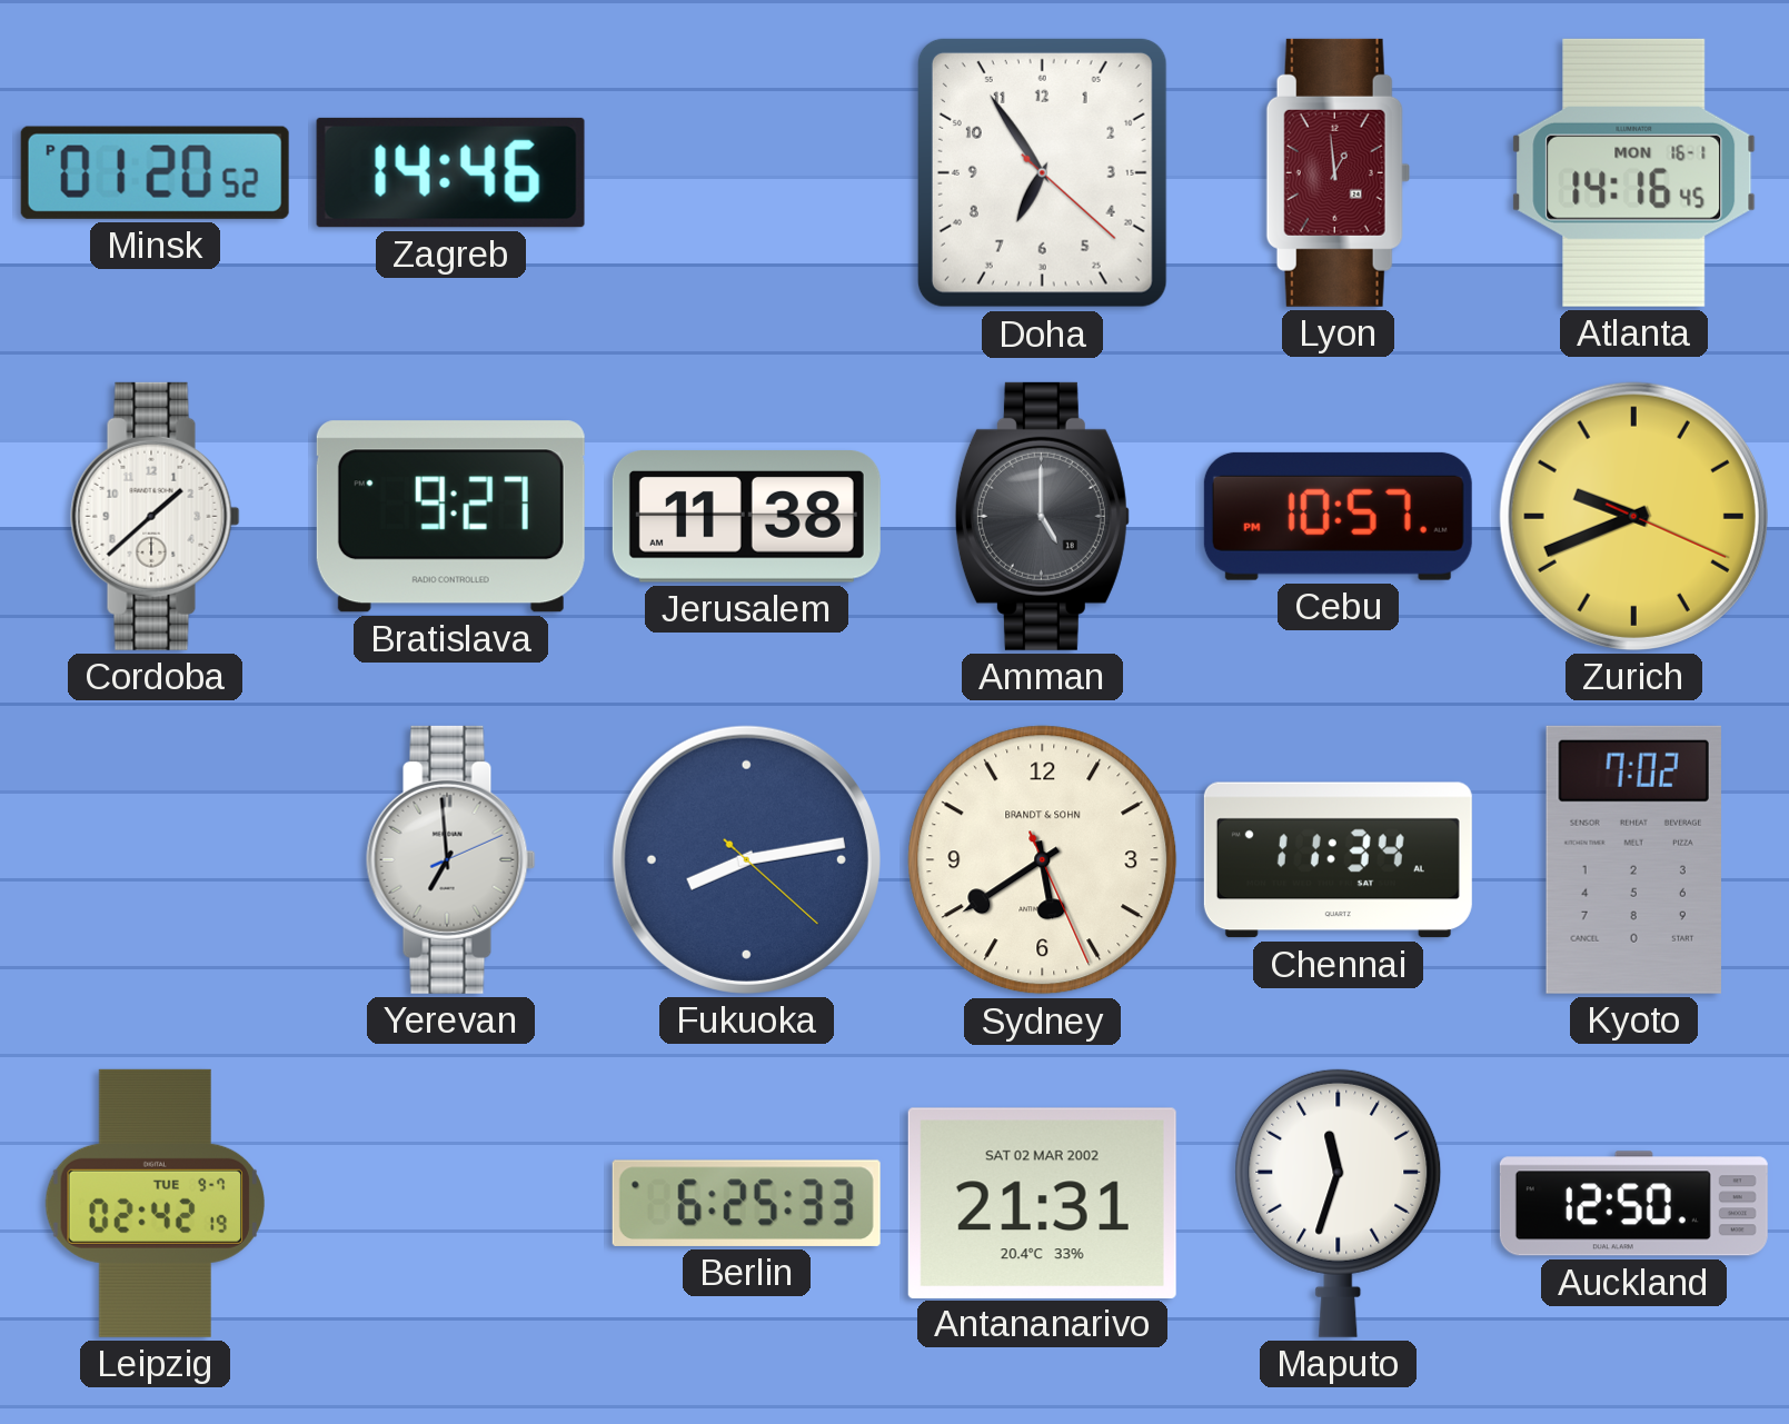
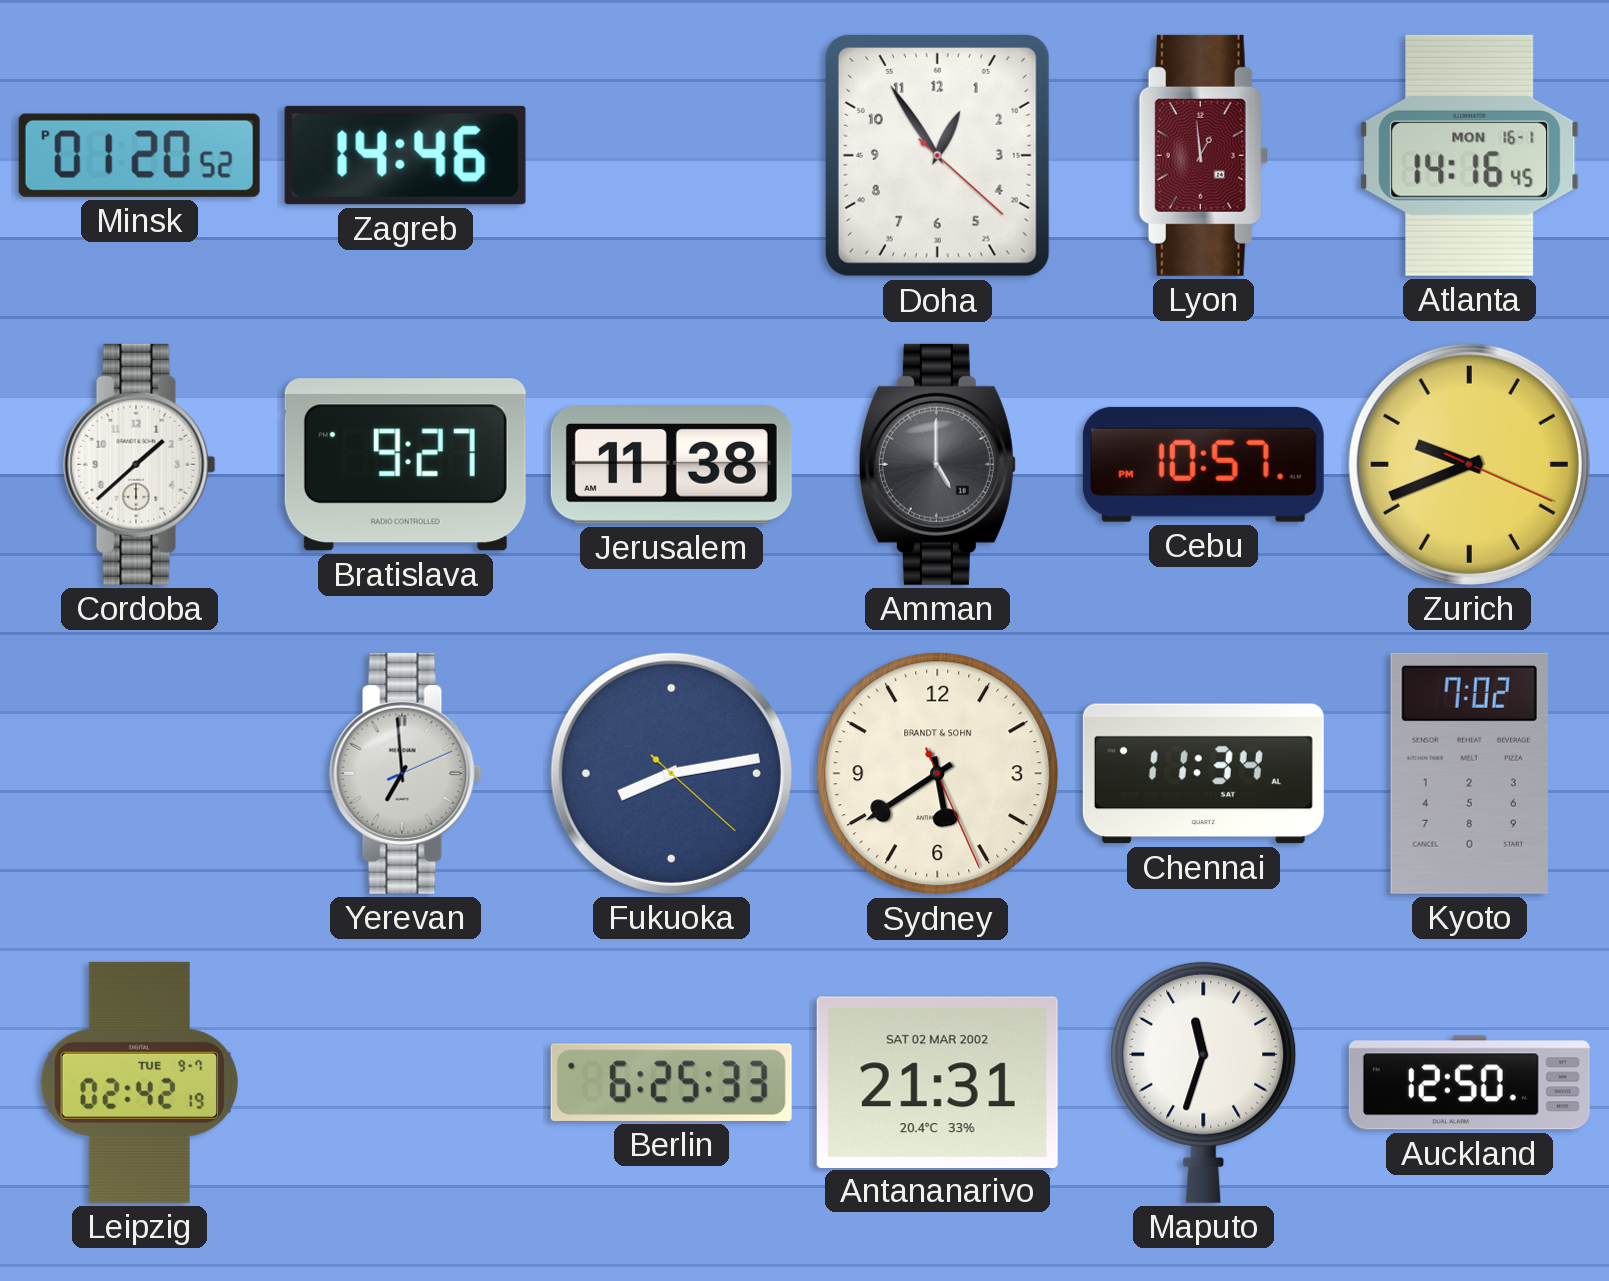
Doha: 6:54 -> 12:54 (937, 155)
